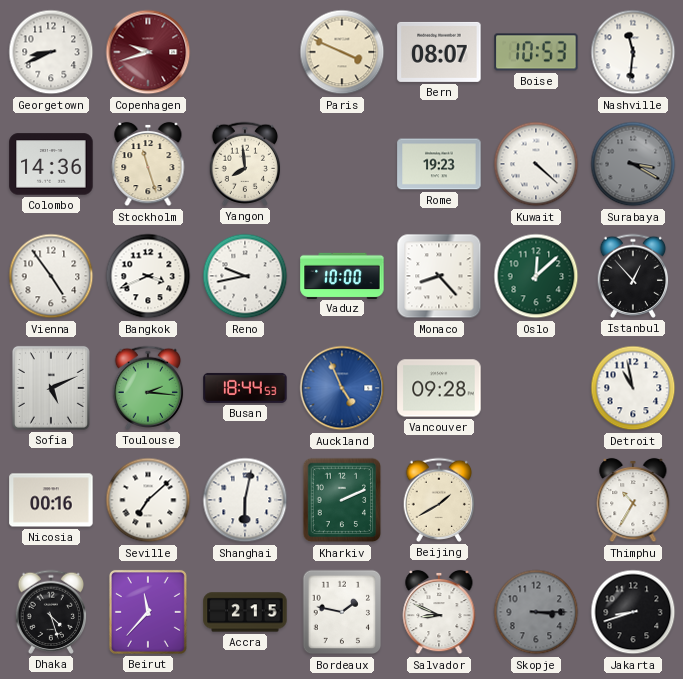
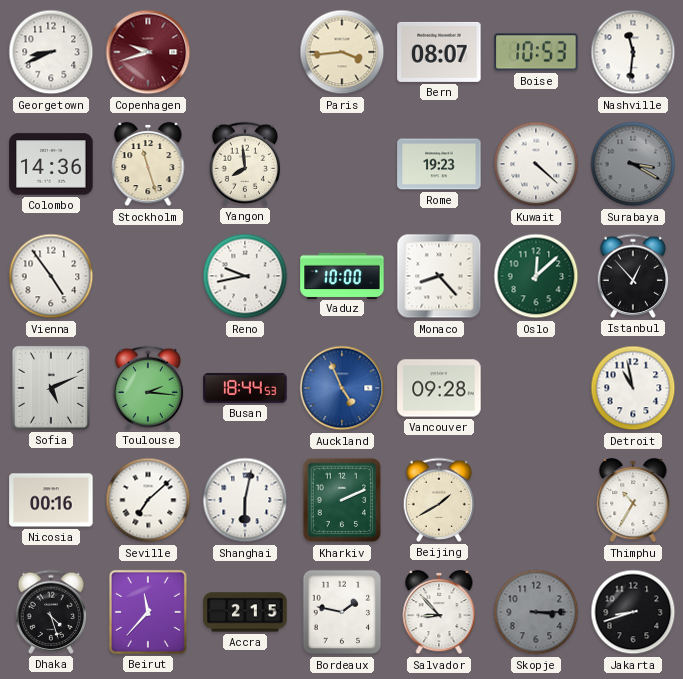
Paris: 3:49 -> 3:44 (342, 52)
Bangkok: 3:41 -> none (148, 276)
Salvador: 8:49 -> 8:53 (439, 612)
